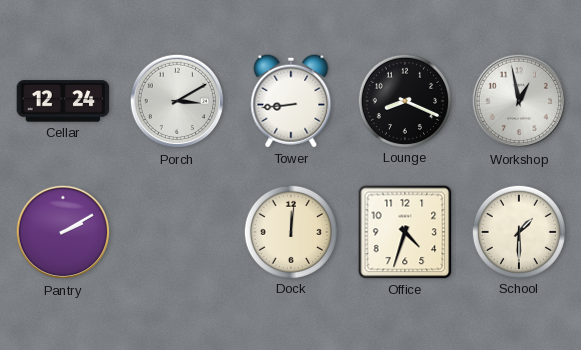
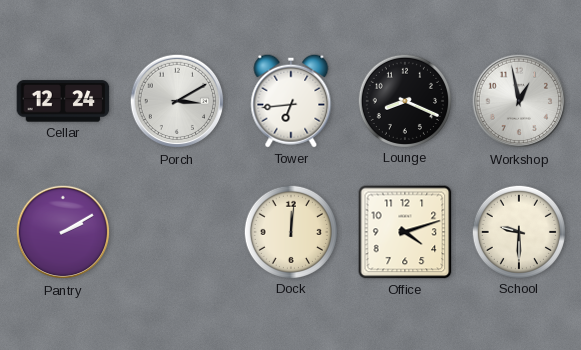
Tower: 8:44 -> 6:44 (291, 101)
Office: 4:33 -> 4:12 (405, 232)
School: 1:30 -> 9:30 (518, 231)
